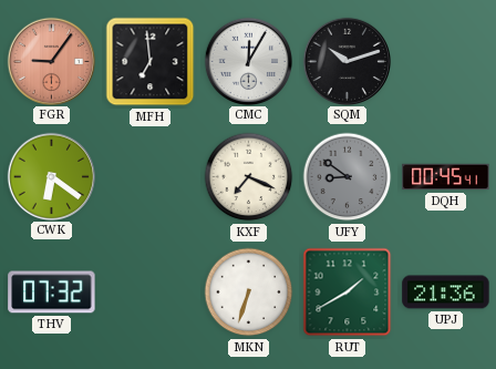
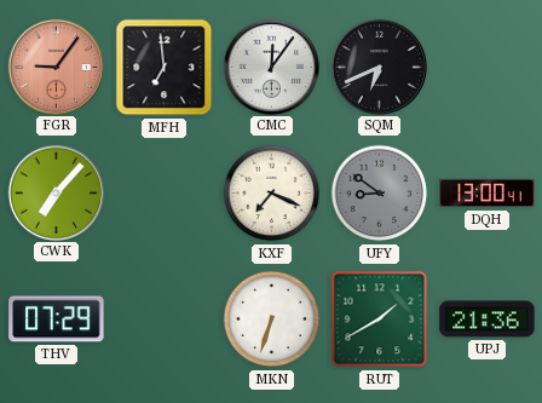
CMC: 12:05 -> 12:06 (271, 67)
SQM: 10:12 -> 6:41 (379, 67)
CWK: 6:21 -> 7:07 (56, 192)
DQH: 00:45 -> 13:00 (488, 194)
THV: 07:32 -> 07:29 (57, 319)
